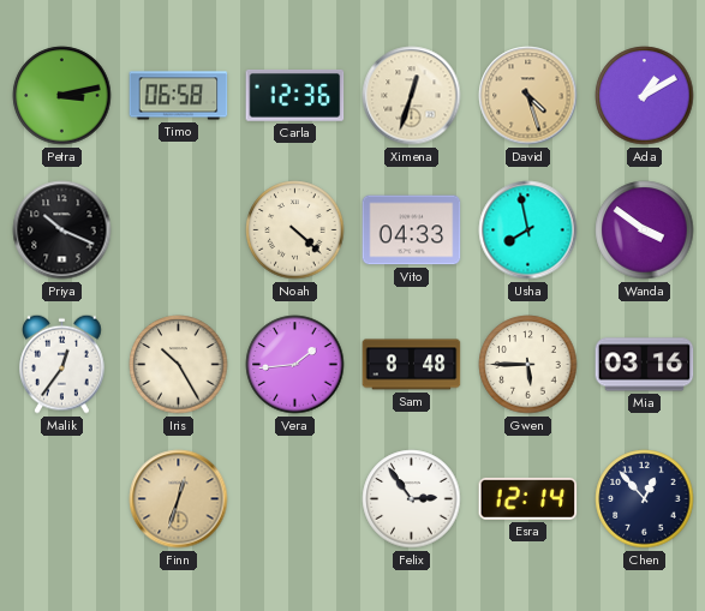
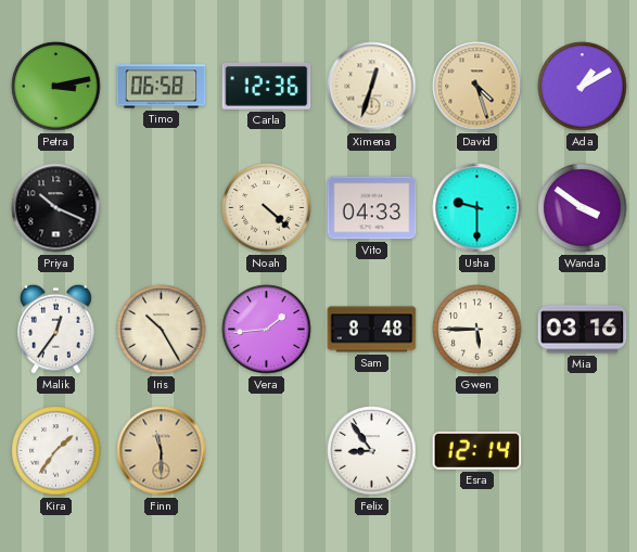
Usha: 7:58 -> 9:30 (477, 208)
Kira: none -> 1:36 (56, 451)
Finn: 12:33 -> 11:30 (162, 451)
Felix: 2:54 -> 8:54 (372, 451)
Chen: 12:53 -> none (645, 499)
